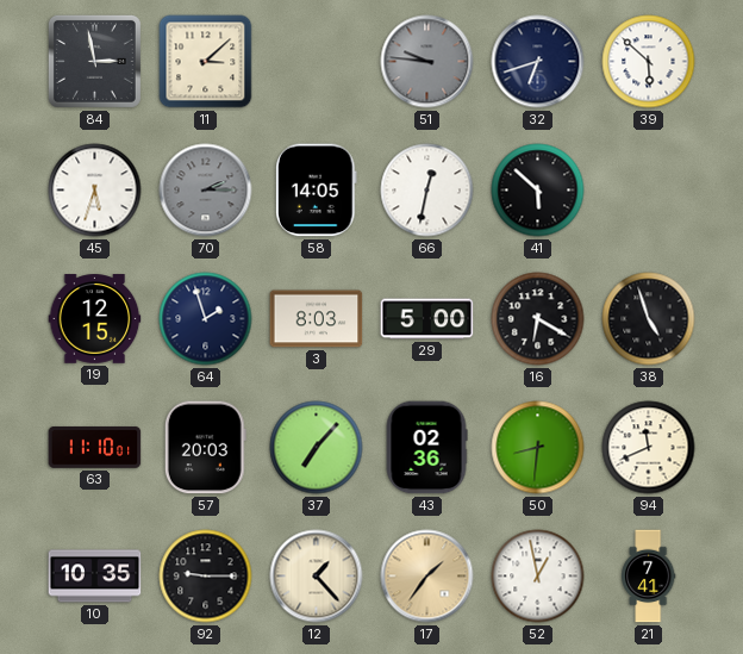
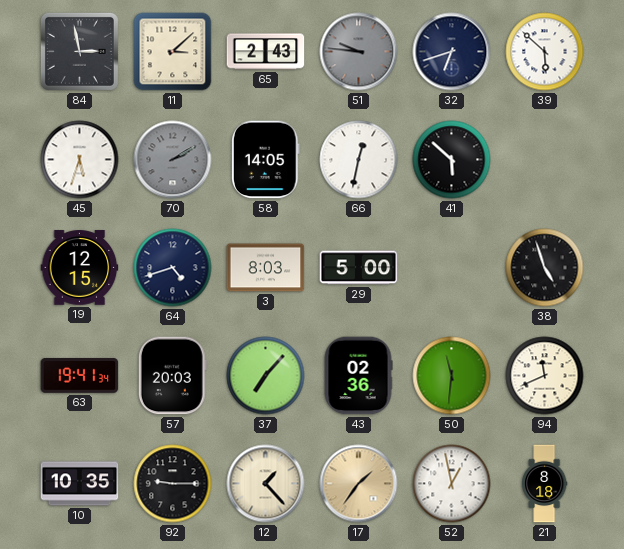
65: none -> 2:43 (266, 52)
70: 2:15 -> 2:10 (173, 160)
64: 1:57 -> 4:42 (173, 268)
16: 6:20 -> none (538, 319)
63: 11:10 -> 19:41 (80, 376)
50: 8:31 -> 11:31 (452, 376)
21: 7:41 -> 8:18 (544, 484)
